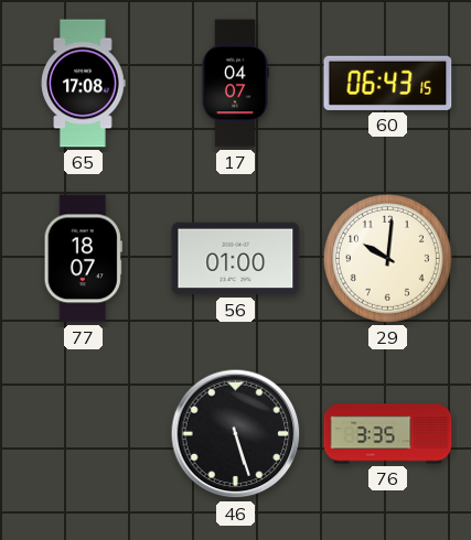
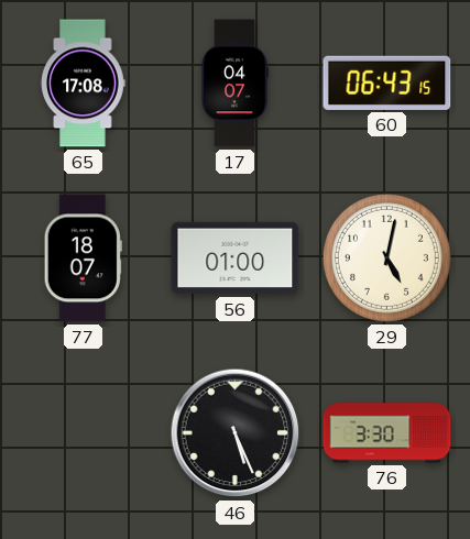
29: 10:01 -> 5:02 (386, 257)
46: 5:27 -> 5:26 (236, 433)
76: 3:35 -> 3:30 (387, 433)
